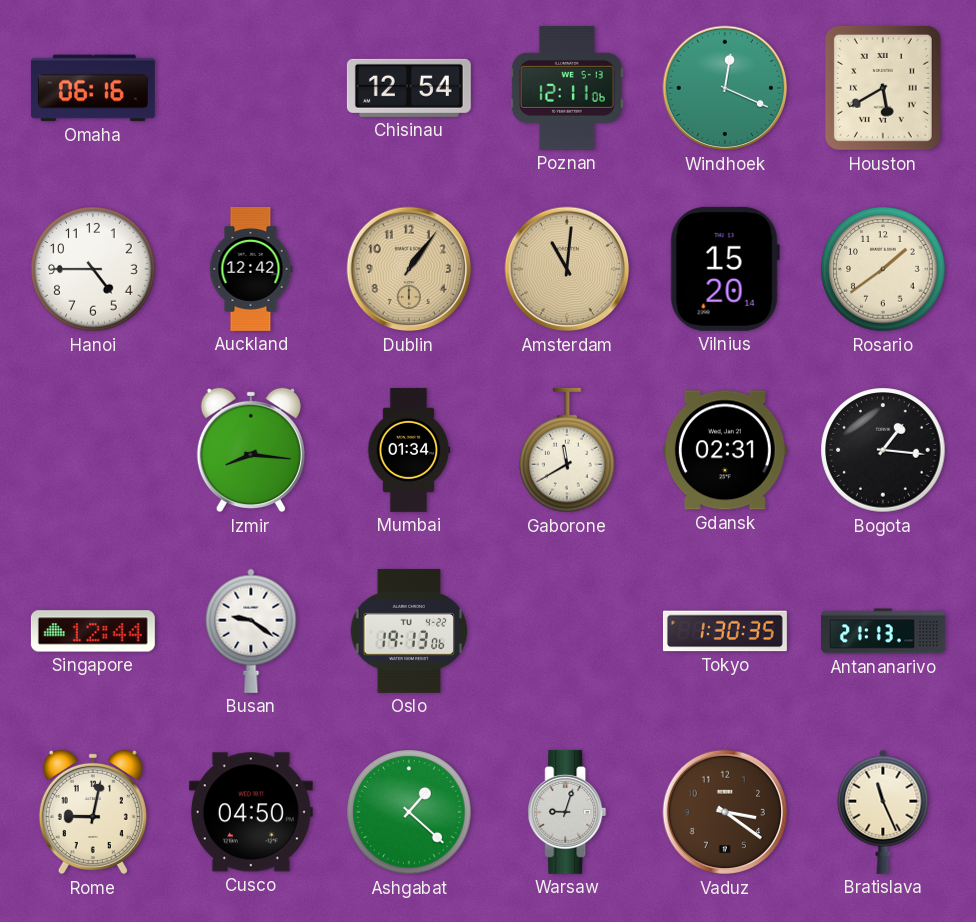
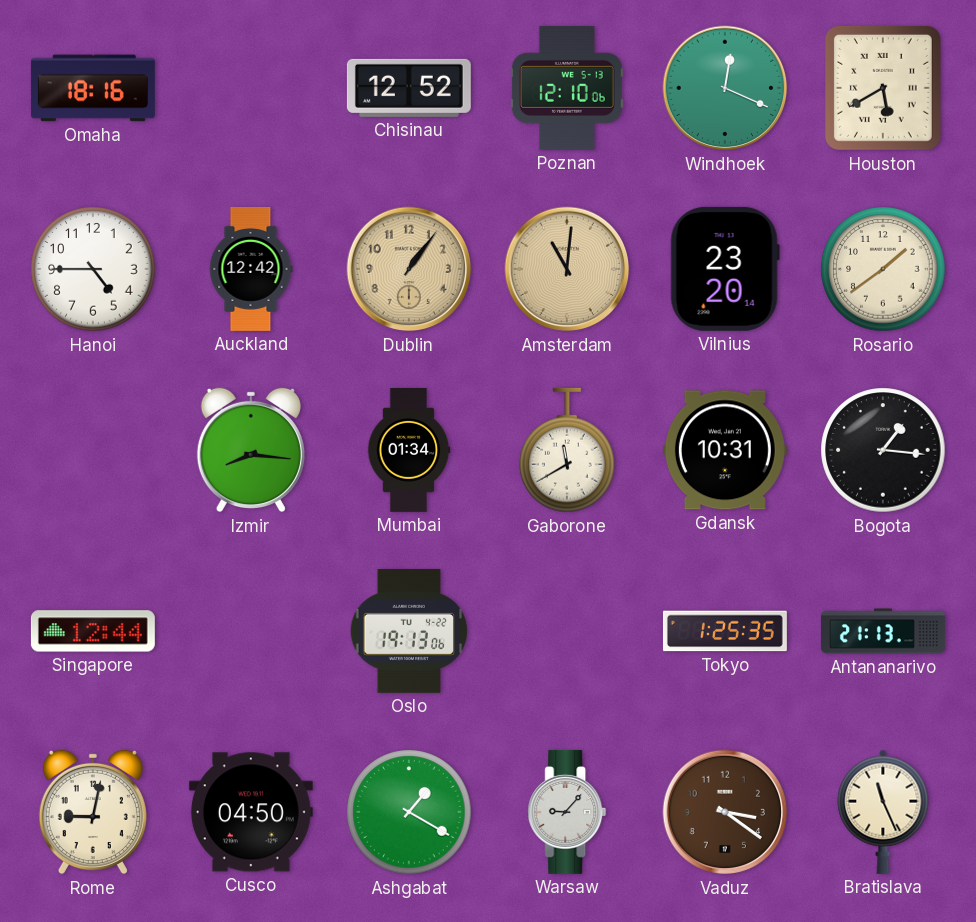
Omaha: 06:16 -> 18:16 (93, 88)
Chisinau: 12:54 -> 12:52 (409, 88)
Poznan: 12:11 -> 12:10 (567, 88)
Vilnius: 15:20 -> 23:20 (725, 269)
Gdansk: 02:31 -> 10:31 (725, 450)
Busan: 9:21 -> none (251, 631)
Tokyo: 1:30 -> 1:25 (725, 631)
Ashgabat: 1:22 -> 1:20 (409, 812)
Warsaw: 9:03 -> 9:07 (567, 812)
